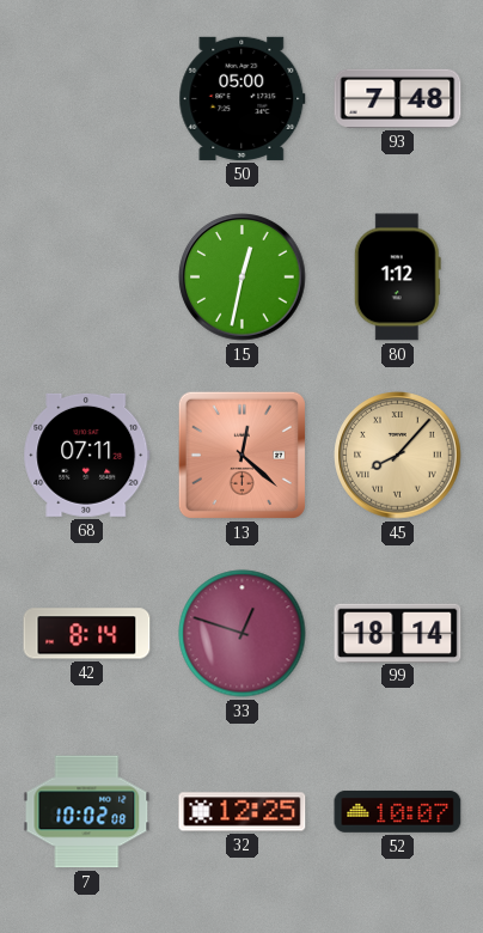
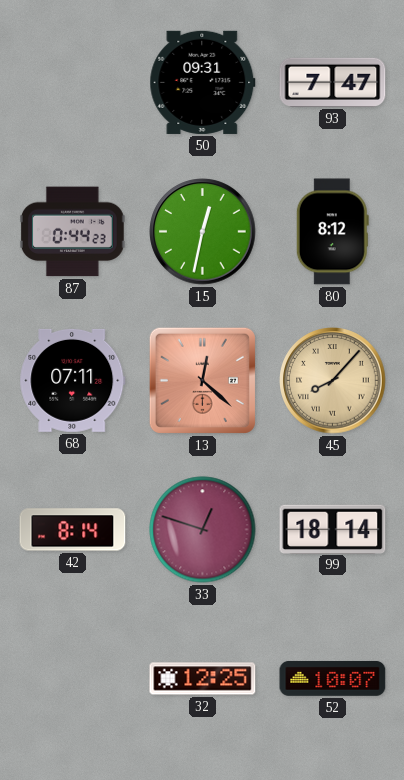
50: 05:00 -> 09:31 (203, 82)
93: 7:48 -> 7:47 (333, 82)
87: none -> 0:44 (72, 232)
80: 1:12 -> 8:12 (332, 232)
7: 10:02 -> none (87, 812)
